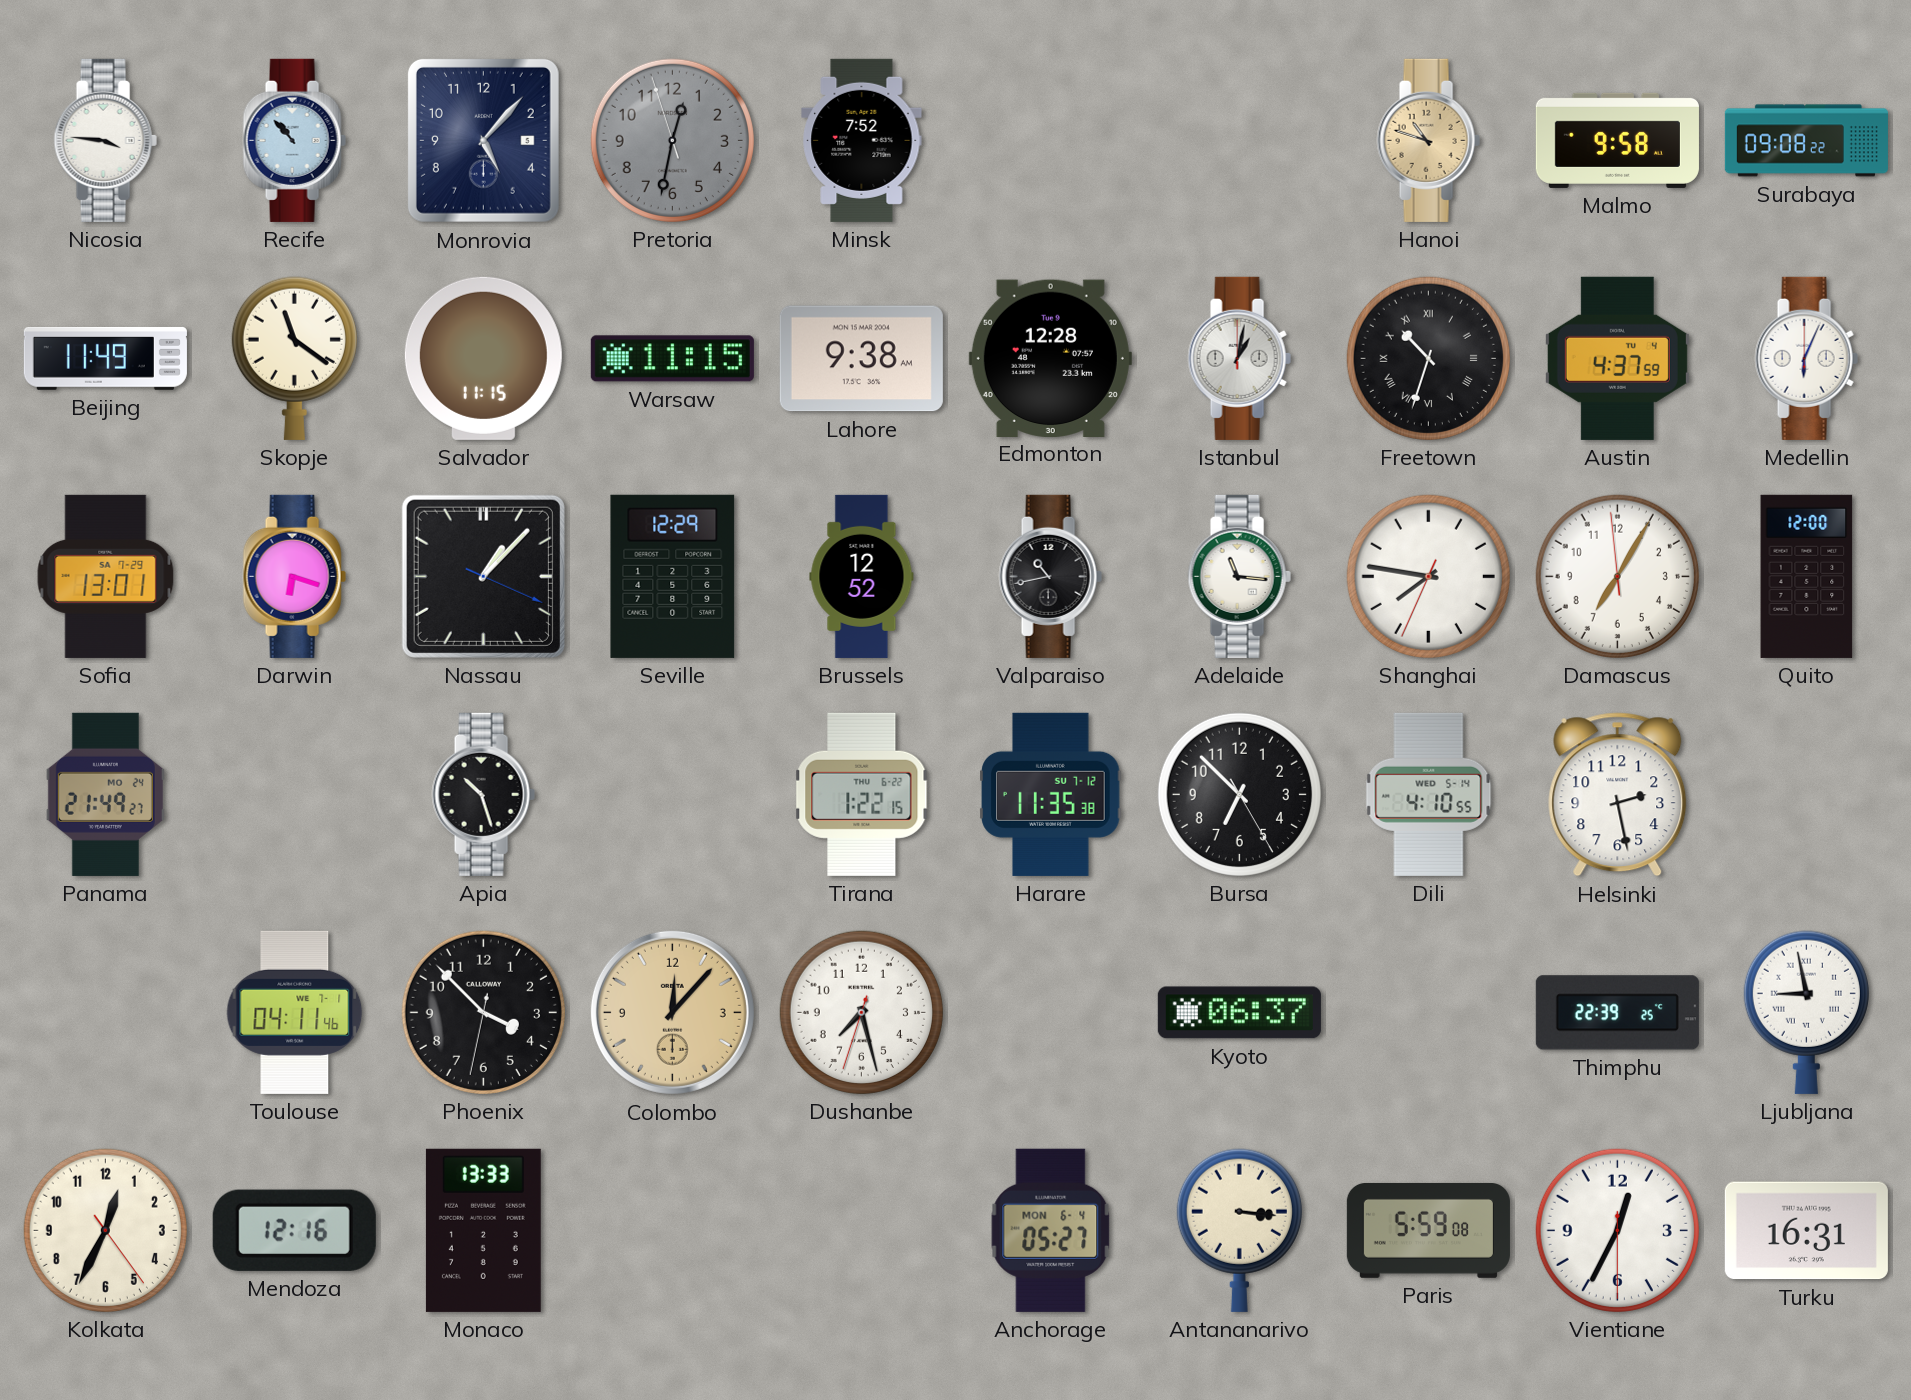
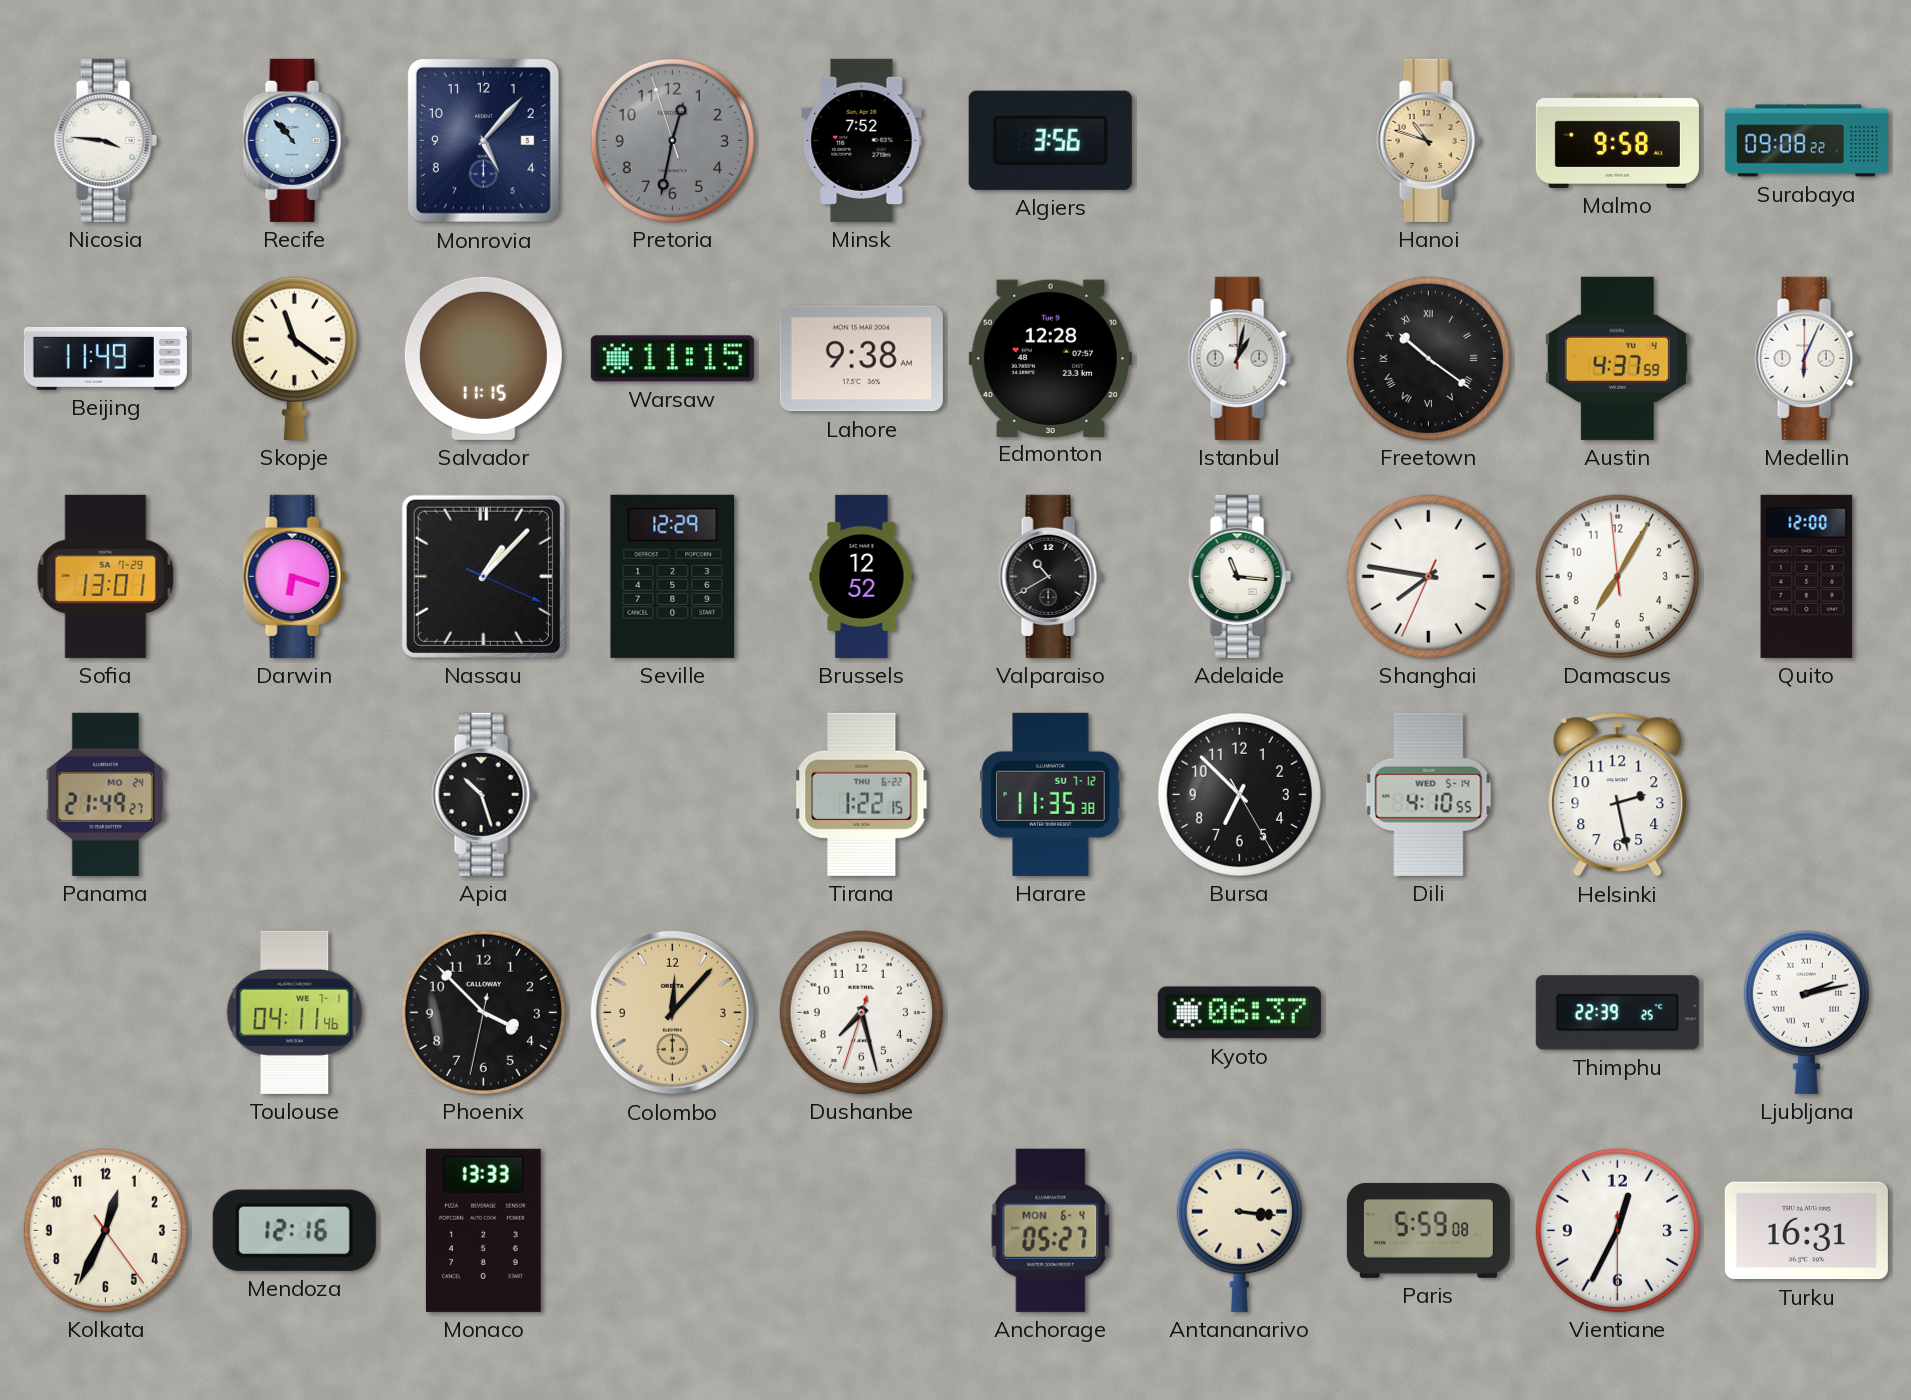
Algiers: none -> 3:56 (1050, 140)
Freetown: 10:33 -> 10:21 (1428, 358)
Valparaiso: 10:43 -> 10:40 (1050, 576)
Ljubljana: 8:58 -> 2:13 (1806, 1012)
